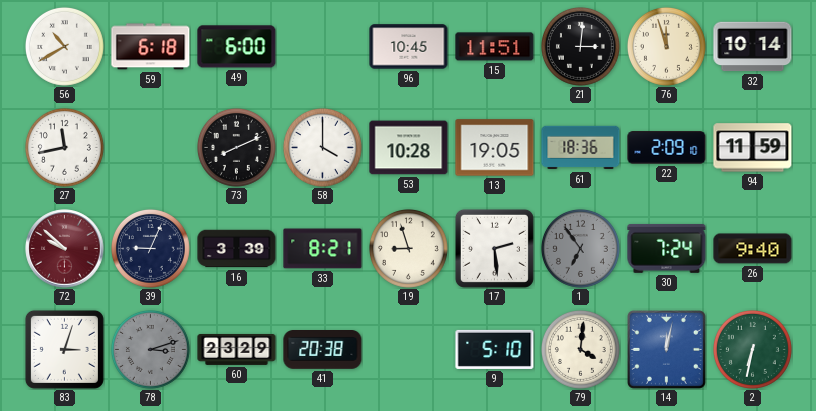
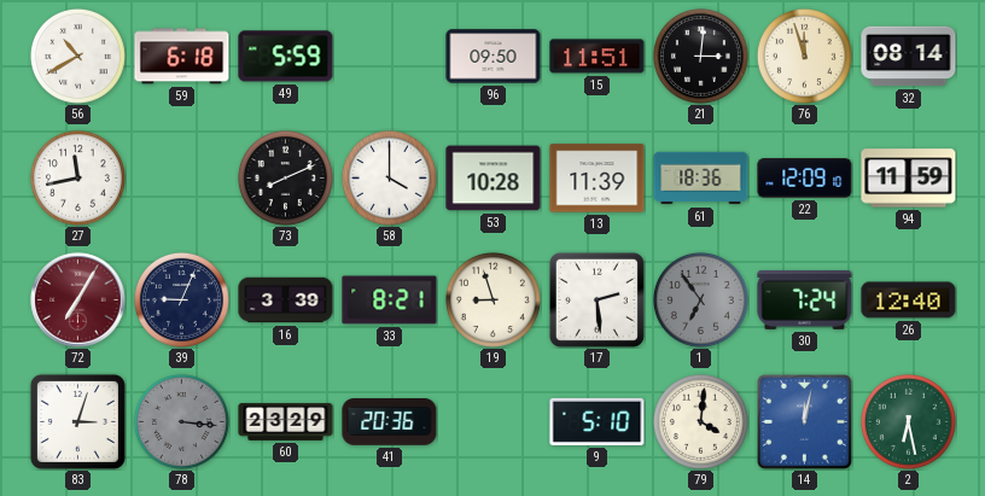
49: 6:00 -> 5:59 (286, 57)
96: 10:45 -> 09:50 (494, 57)
32: 10:14 -> 08:14 (909, 57)
13: 19:05 -> 11:39 (598, 179)
22: 2:09 -> 12:09 (805, 179)
72: 9:52 -> 7:05 (78, 300)
26: 9:40 -> 12:40 (909, 300)
78: 3:12 -> 3:16 (181, 421)
41: 20:38 -> 20:36 (390, 422)
2: 6:32 -> 6:28 (908, 421)
